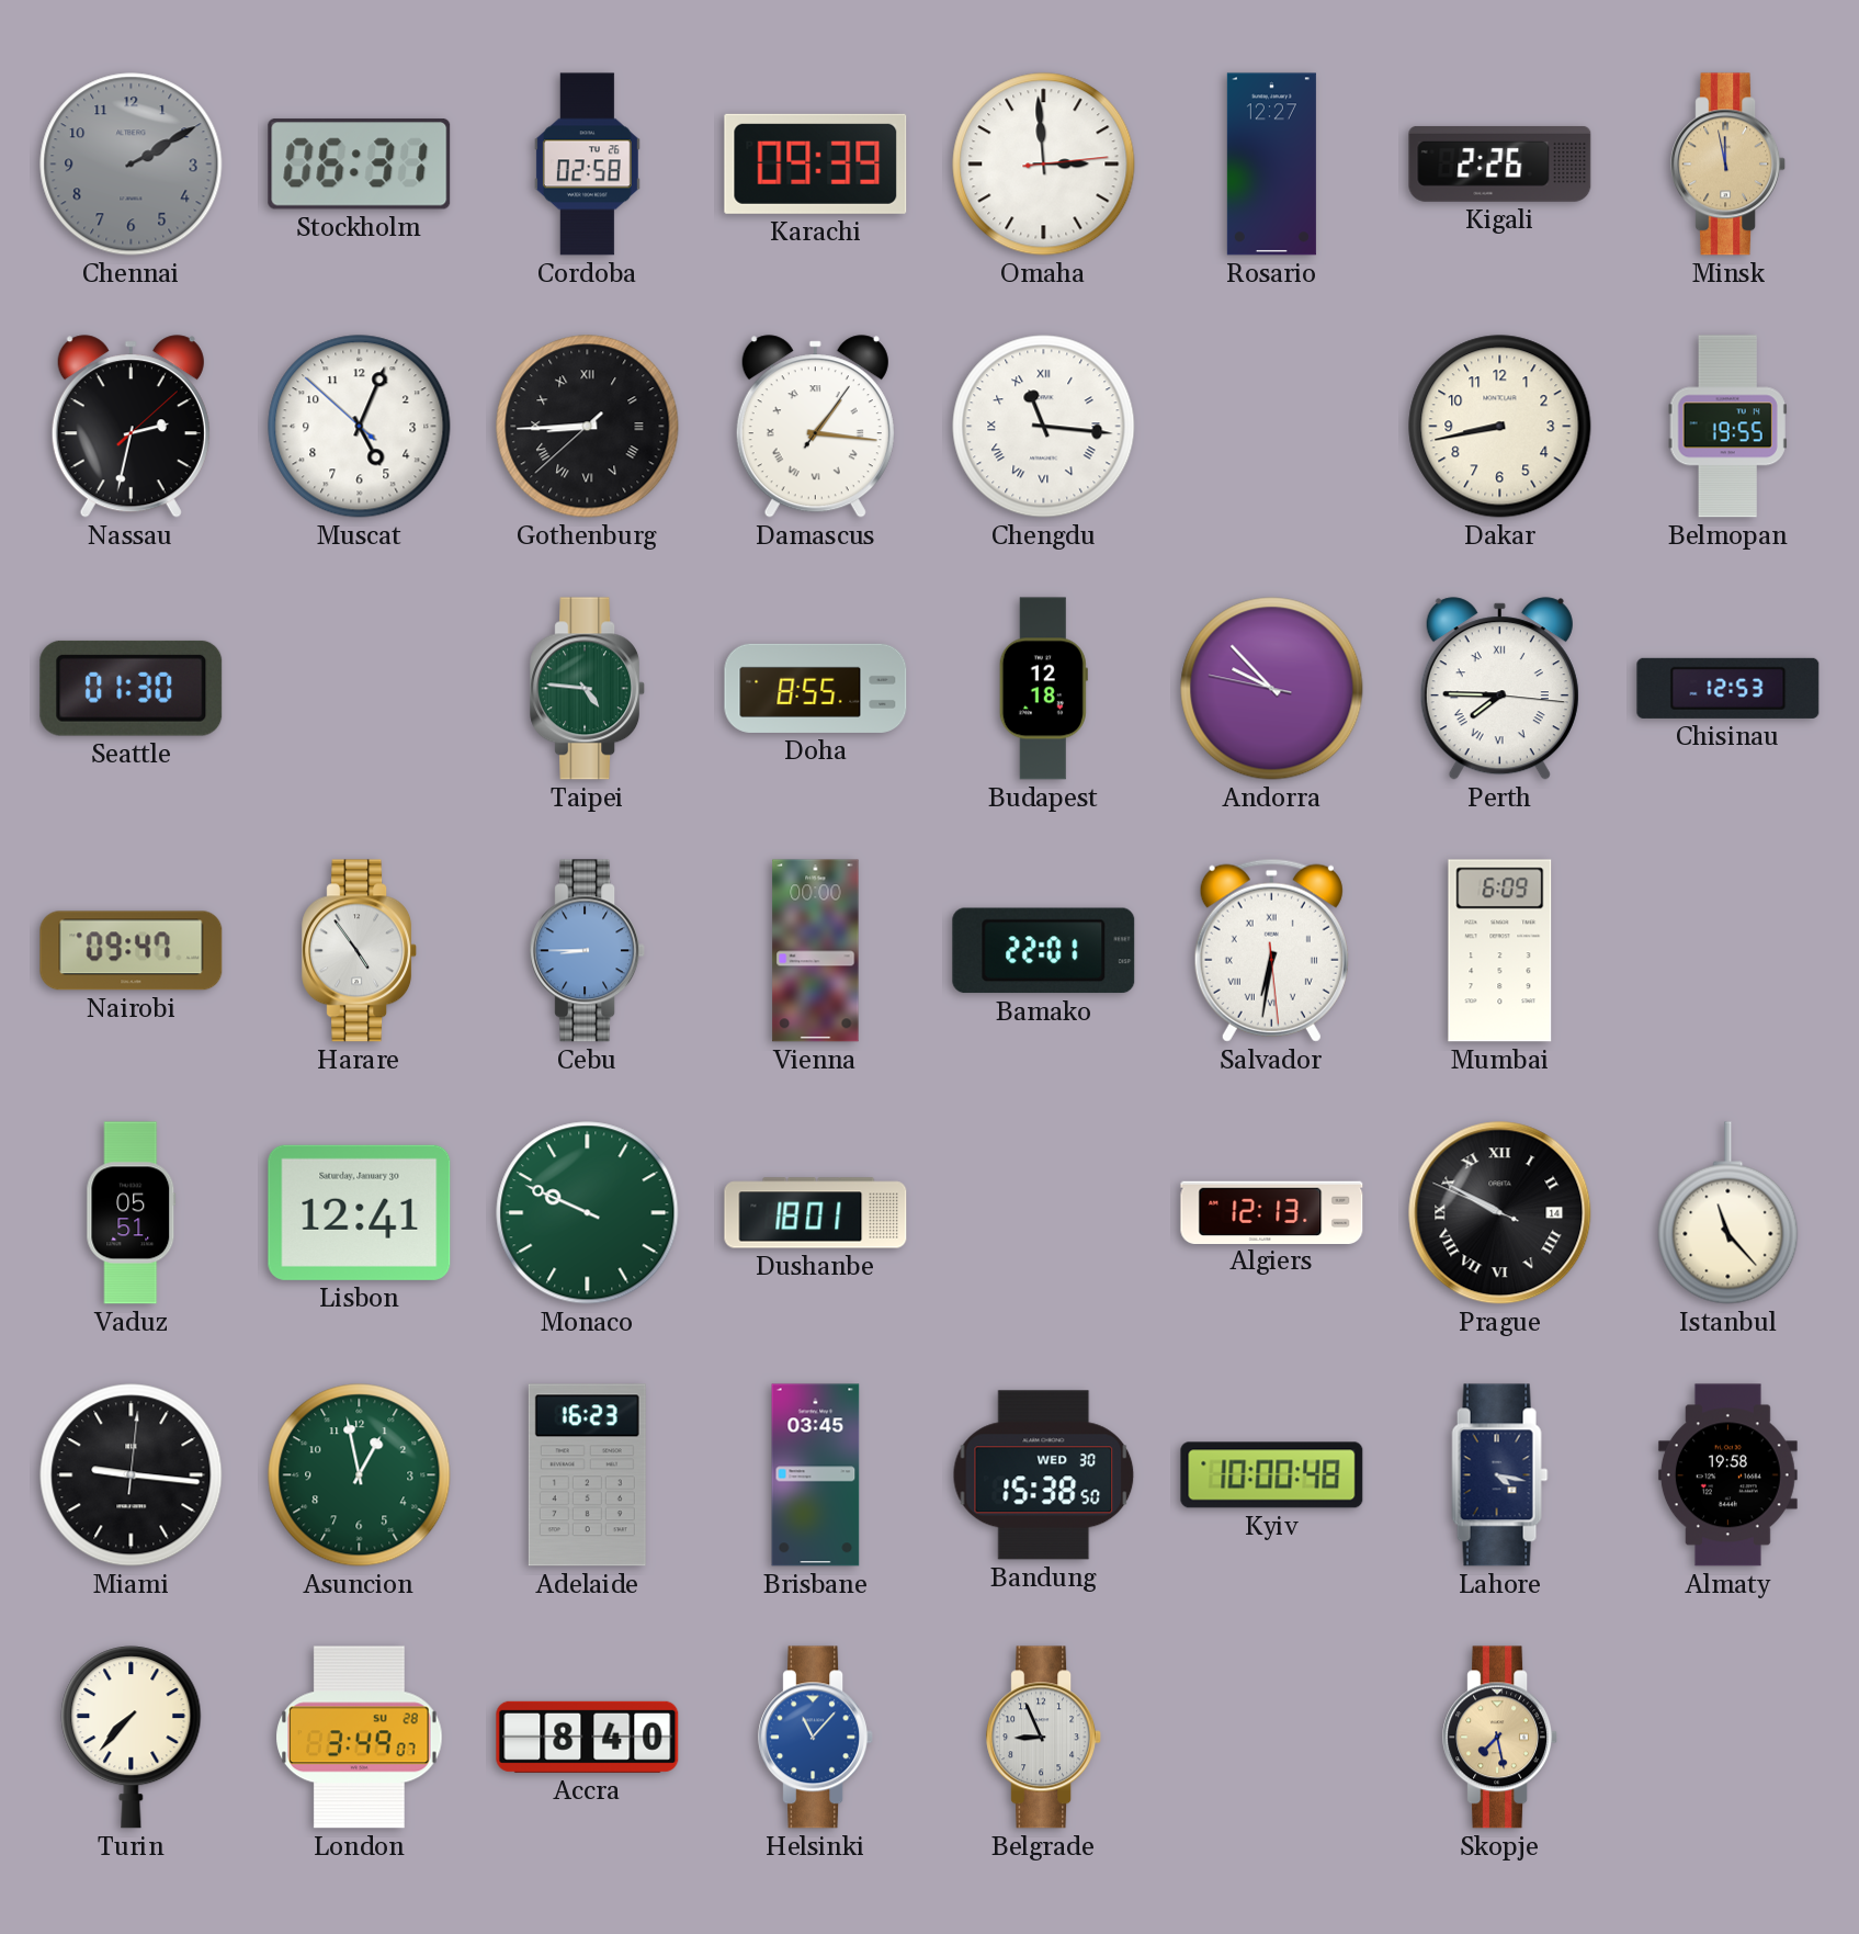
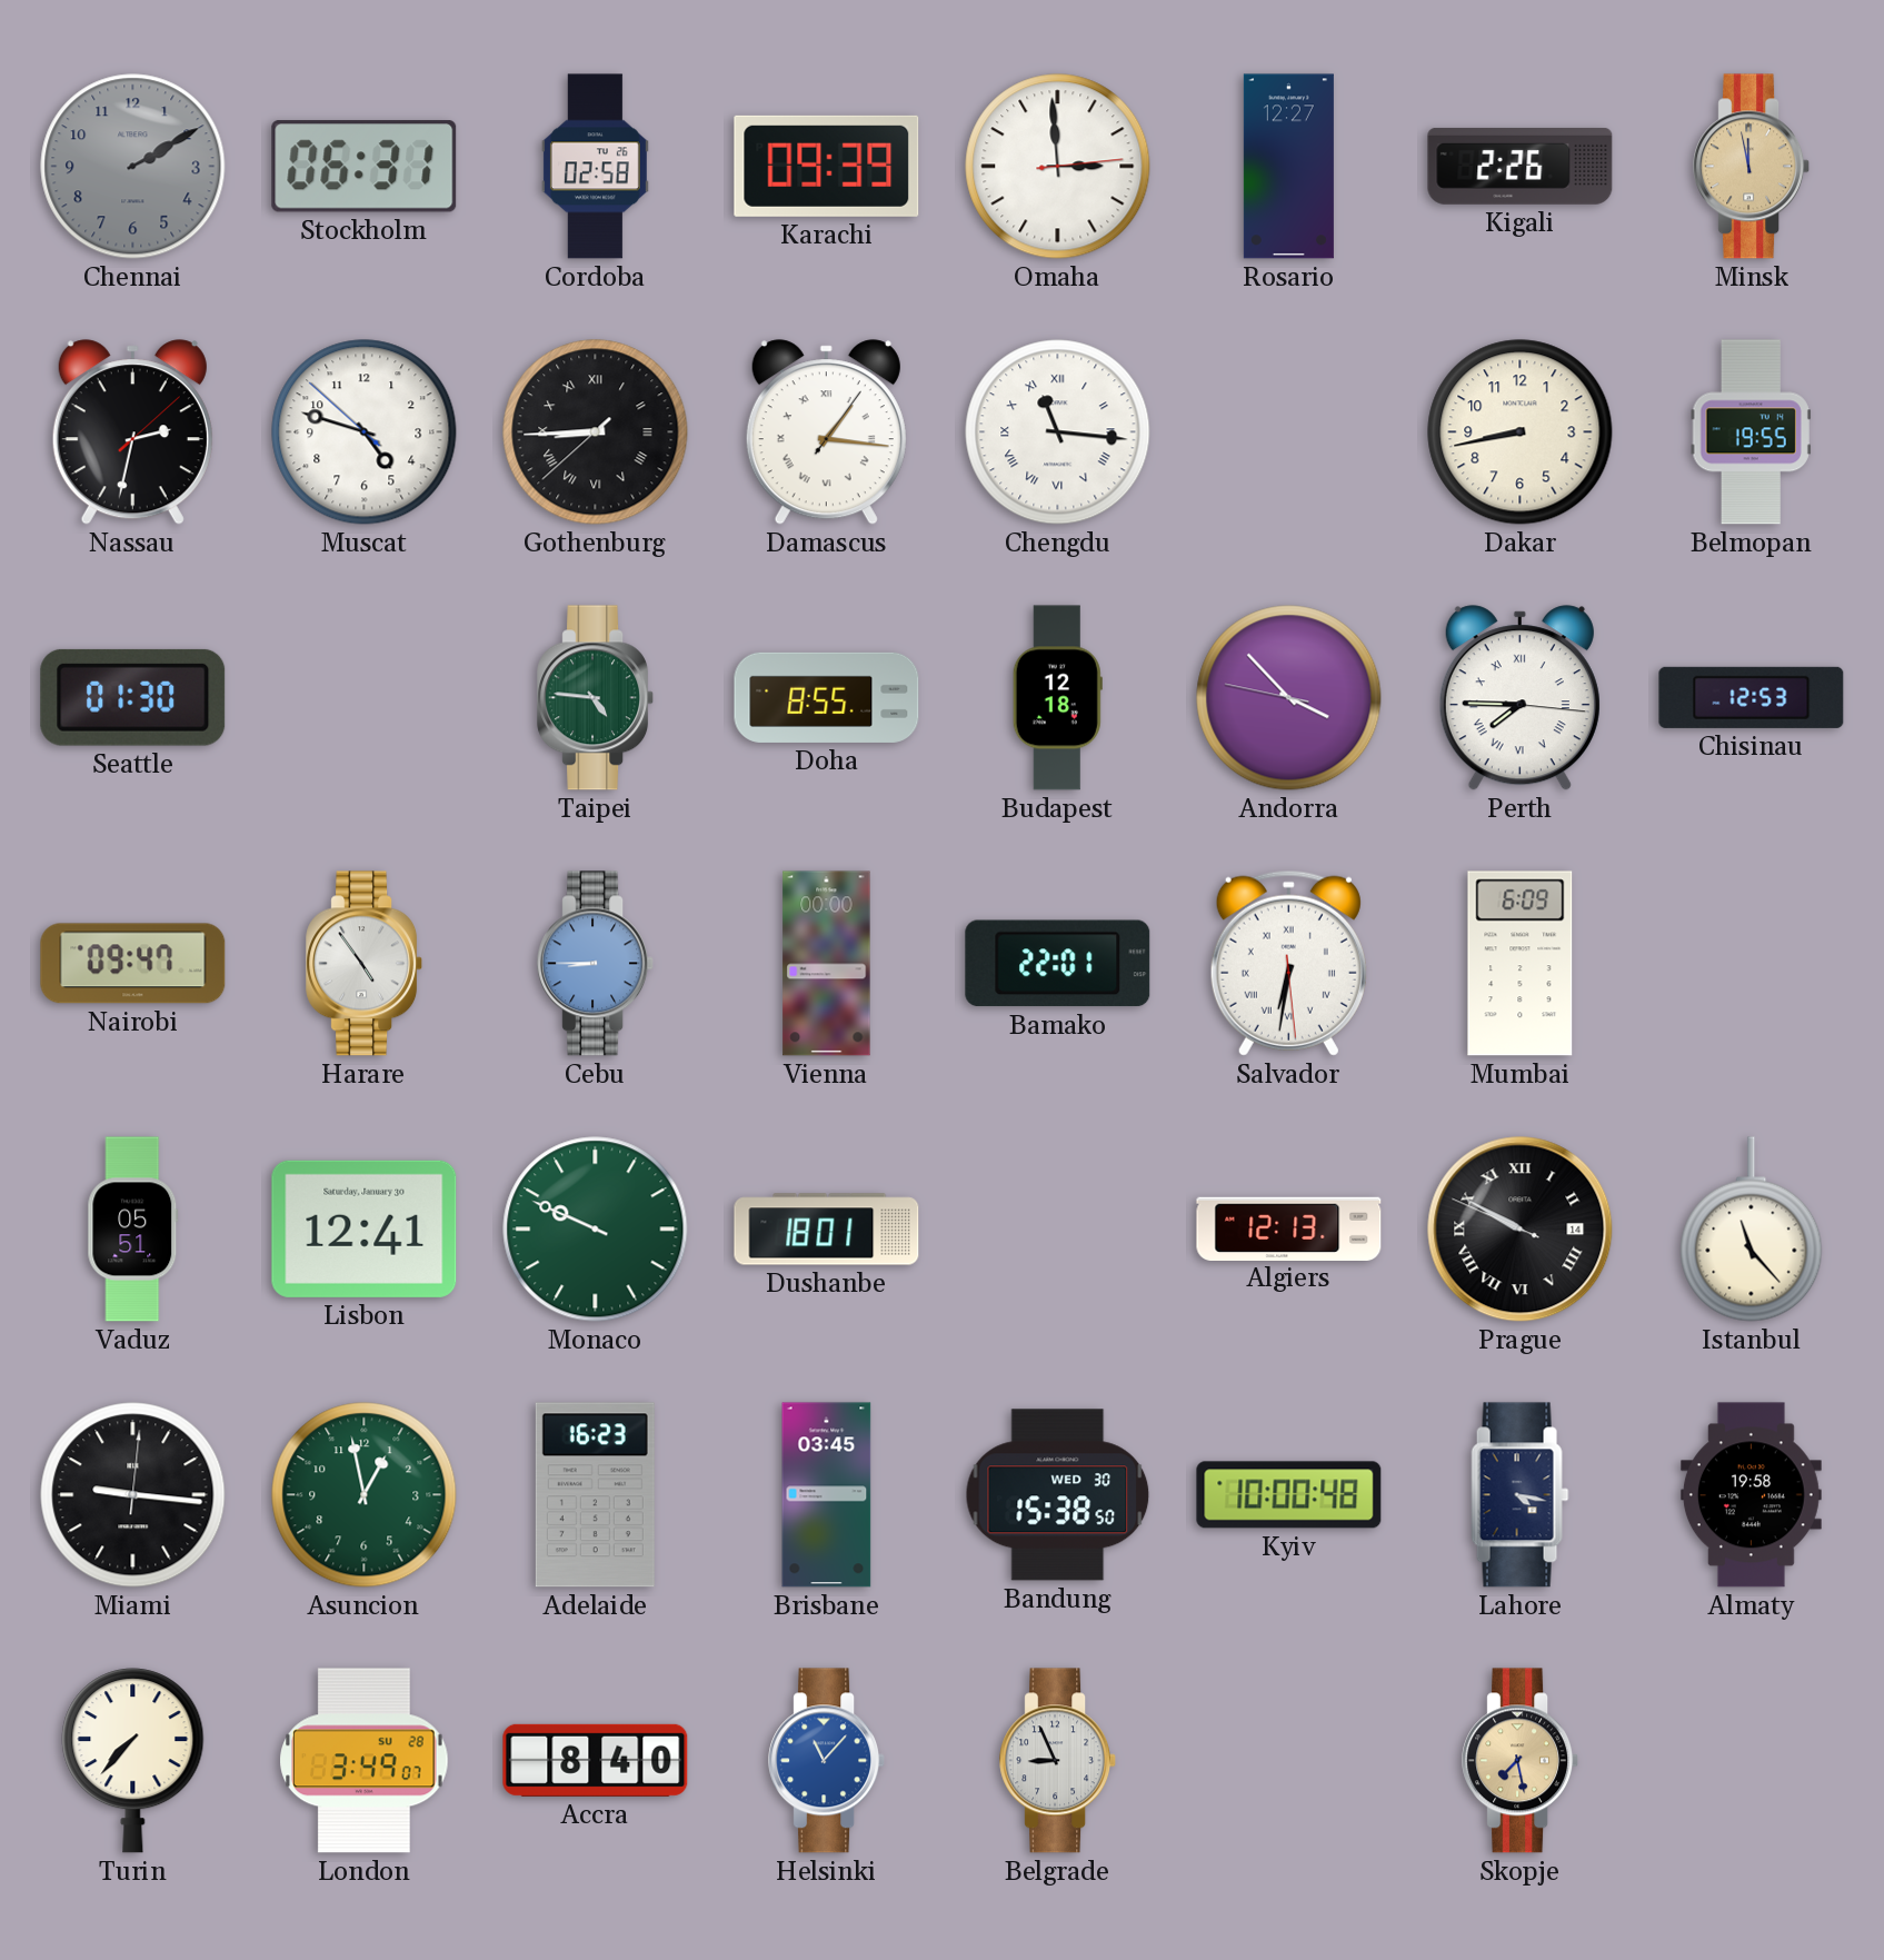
Muscat: 5:03 -> 4:47 (365, 432)
Andorra: 9:52 -> 3:52 (1289, 698)
